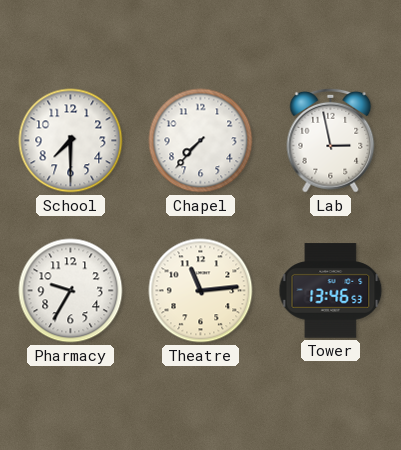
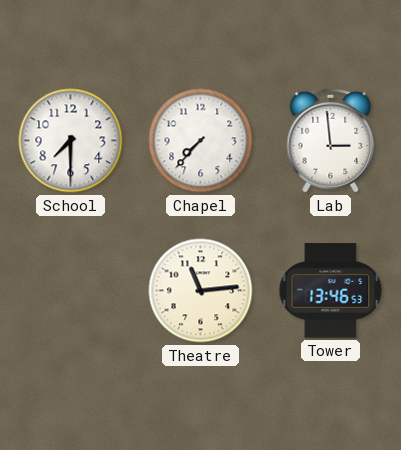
Lab: 2:58 -> 2:59 (331, 140)
Pharmacy: 9:35 -> none (71, 291)
